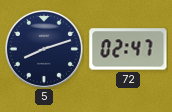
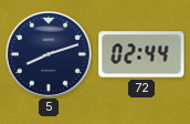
72: 02:47 -> 02:44 (141, 54)
